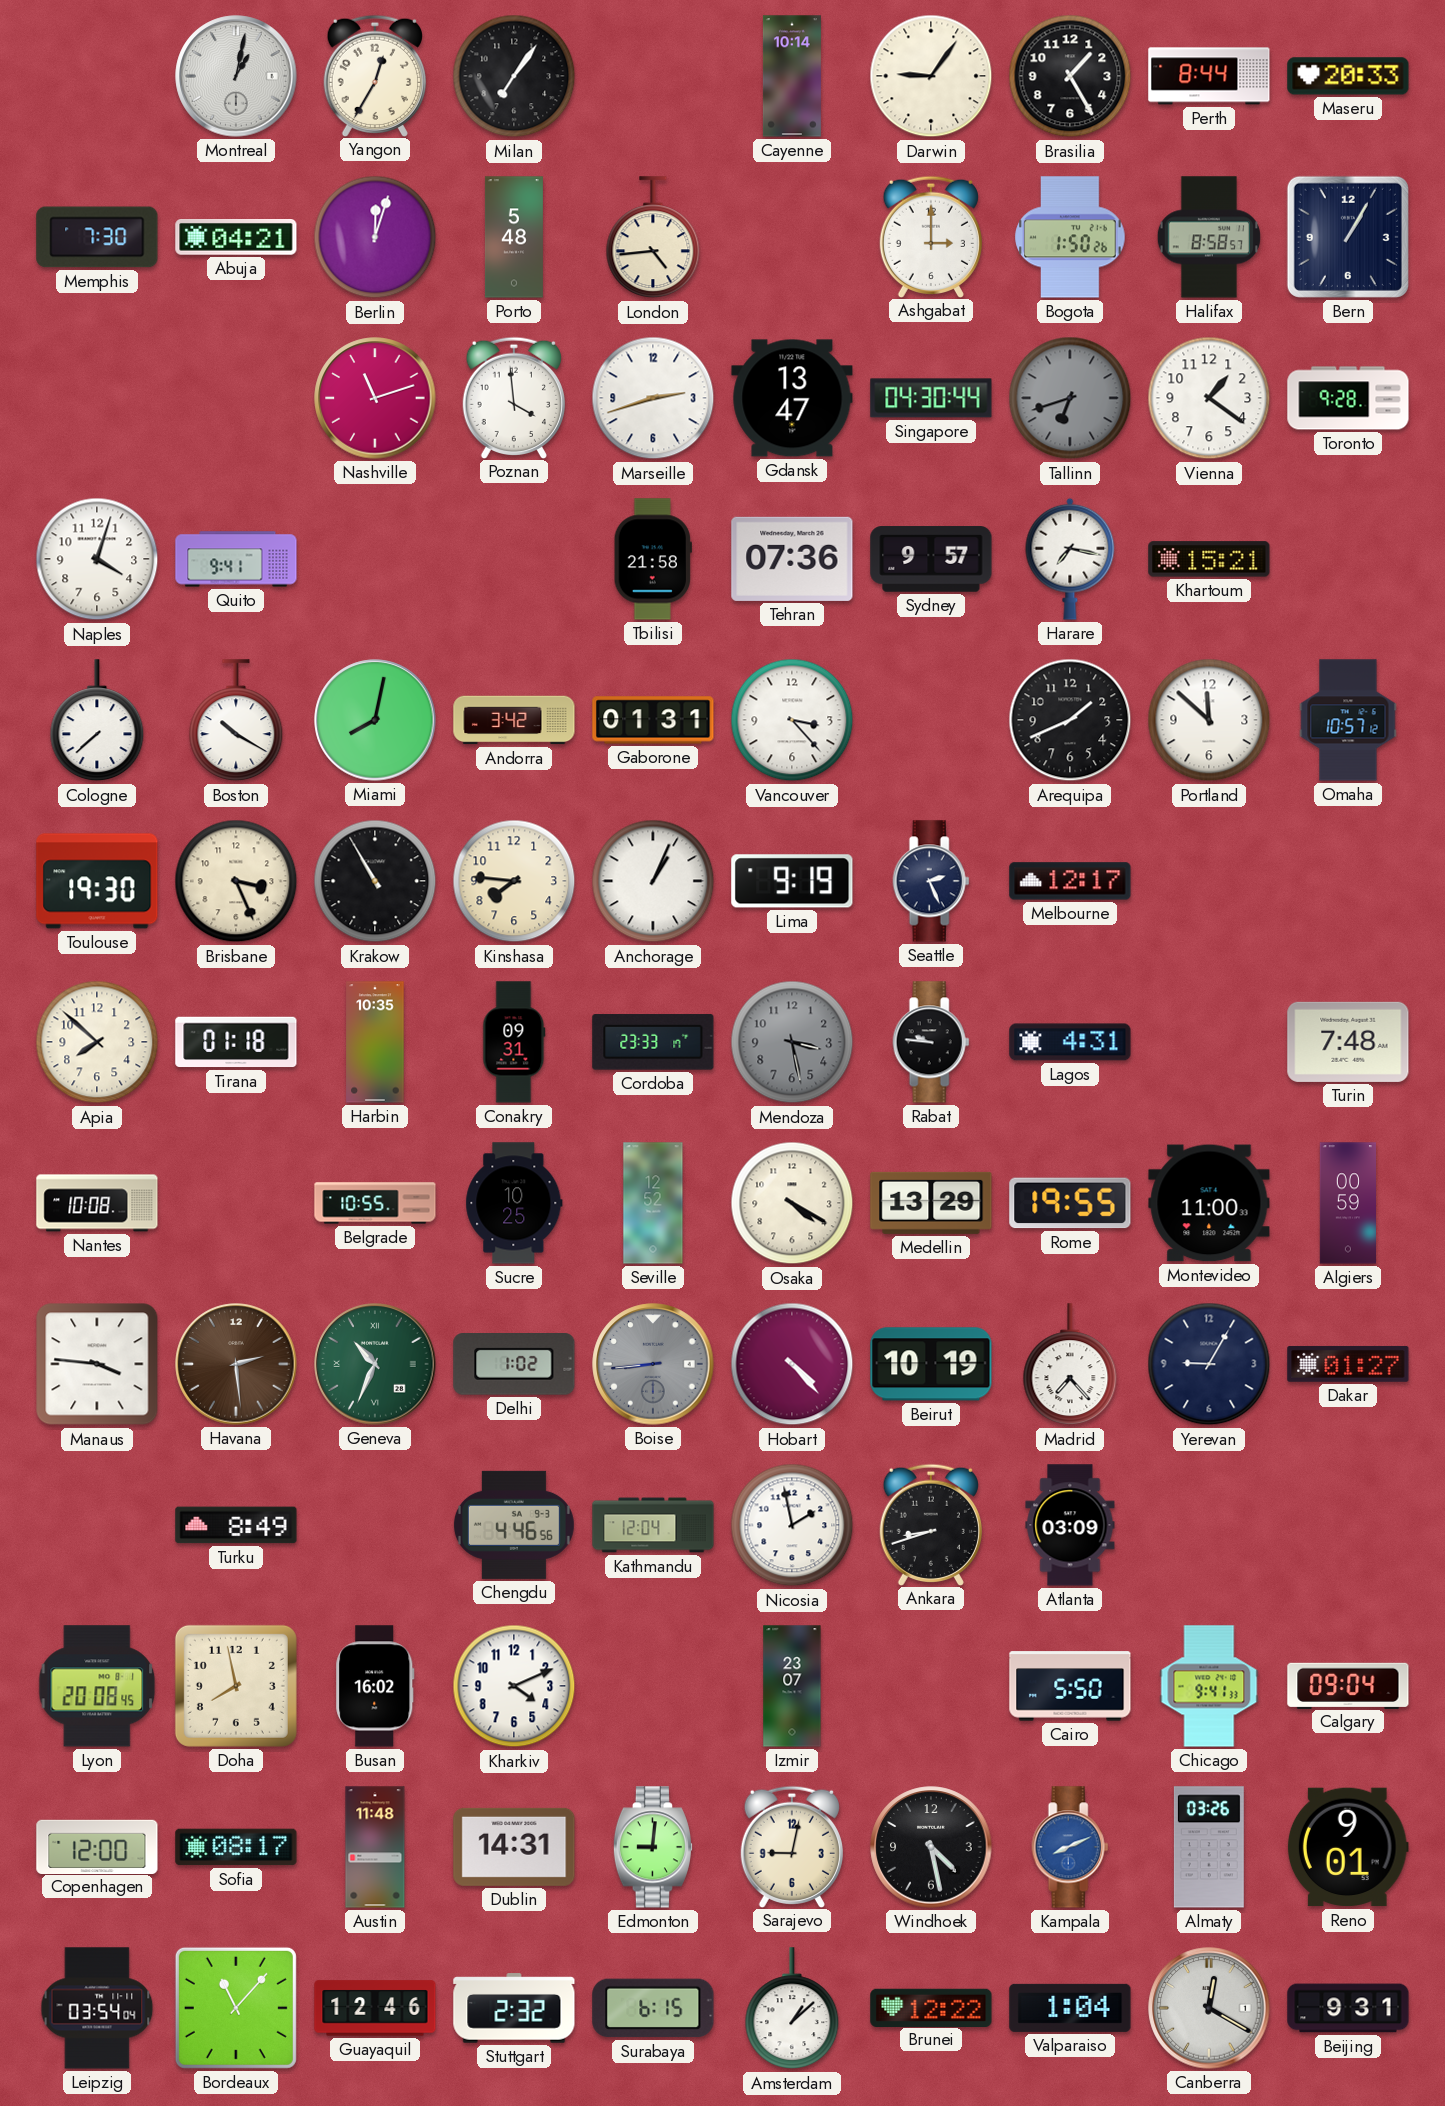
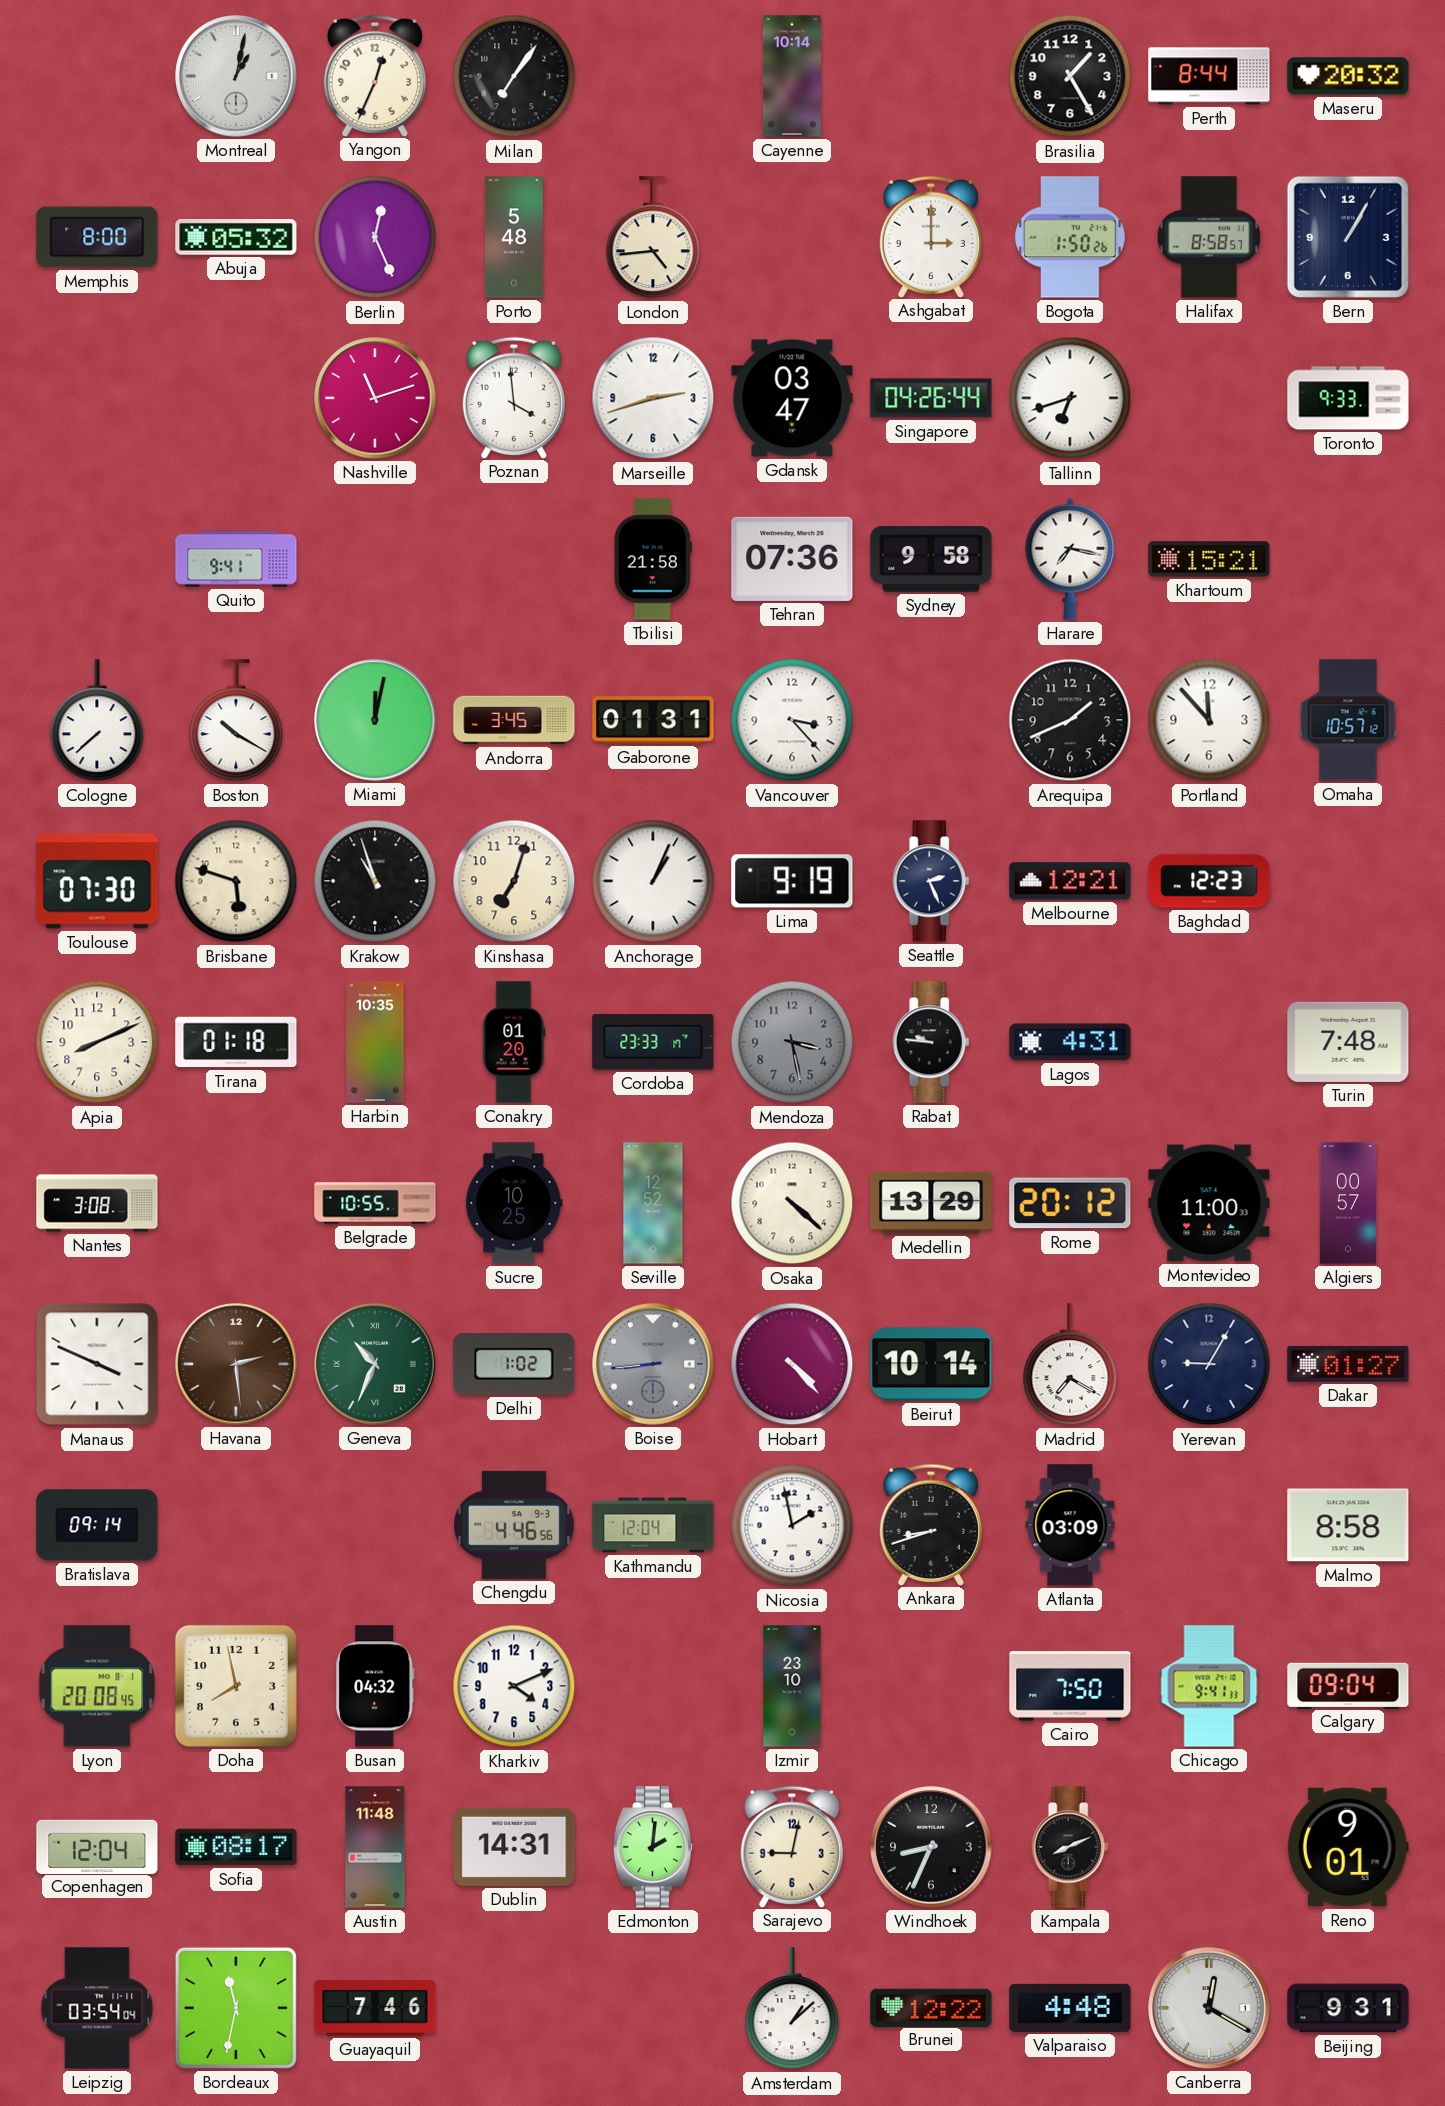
Yangon: 12:35 -> 12:34 (374, 75)
Darwin: 9:06 -> none (931, 76)
Maseru: 20:33 -> 20:32 (1348, 76)
Memphis: 7:30 -> 8:00 (97, 237)
Abuja: 04:21 -> 05:32 (236, 238)
Berlin: 12:03 -> 12:26 (375, 237)
Gdansk: 13:47 -> 03:47 (792, 398)
Singapore: 04:30 -> 04:26 (931, 398)
Tallinn dial: grey -> white (1070, 398)
Vienna: 1:21 -> none (1209, 398)
Toronto: 9:28 -> 9:33 (1348, 398)
Naples: 4:03 -> none (97, 559)
Sydney: 9:57 -> 9:58 (931, 559)
Miami: 8:02 -> 12:02 (375, 720)
Andorra: 3:42 -> 3:45 (514, 720)
Portland: 11:52 -> 11:53 (1209, 720)
Toulouse: 19:30 -> 07:30 (97, 881)
Brisbane: 3:26 -> 5:48 (236, 881)
Krakow: 10:55 -> 10:57 (375, 881)
Kinshasa: 7:46 -> 7:03 (514, 881)
Melbourne: 12:17 -> 12:21 (1070, 881)
Baghdad: none -> 12:23 (1209, 881)
Apia: 7:52 -> 8:11 (97, 1042)
Conakry: 09:31 -> 01:20 (514, 1042)
Nantes: 10:08 -> 3:08 (97, 1203)
Osaka: 4:20 -> 4:22 (792, 1203)
Rome: 19:55 -> 20:12 (1070, 1203)
Algiers: 00:59 -> 00:57 (1348, 1203)
Manaus: 3:46 -> 3:49 (97, 1364)
Beirut: 10:19 -> 10:14 (931, 1364)
Madrid: 7:23 -> 7:20 (1070, 1365)
Bratislava: none -> 09:14 (97, 1525)
Turku: 8:49 -> none (236, 1525)
Malmo: none -> 8:58 (1348, 1525)
Busan: 16:02 -> 04:32 (375, 1686)
Izmir: 23:07 -> 23:10 (792, 1686)
Cairo: 5:50 -> 7:50 (1070, 1686)
Copenhagen: 12:00 -> 12:04 (97, 1846)
Edmonton: 9:01 -> 2:01 (652, 1847)
Windhoek: 4:28 -> 8:34 (931, 1847)
Kampala dial: blue -> black (1070, 1847)
Almaty: 03:26 -> none (1209, 1847)
Bordeaux: 11:07 -> 11:32 (236, 2008)
Guayaquil: 12:46 -> 7:46 (375, 2008)
Stuttgart: 2:32 -> none (514, 2008)
Surabaya: 6:15 -> none (653, 2008)
Valparaiso: 1:04 -> 4:48 (1070, 2008)
